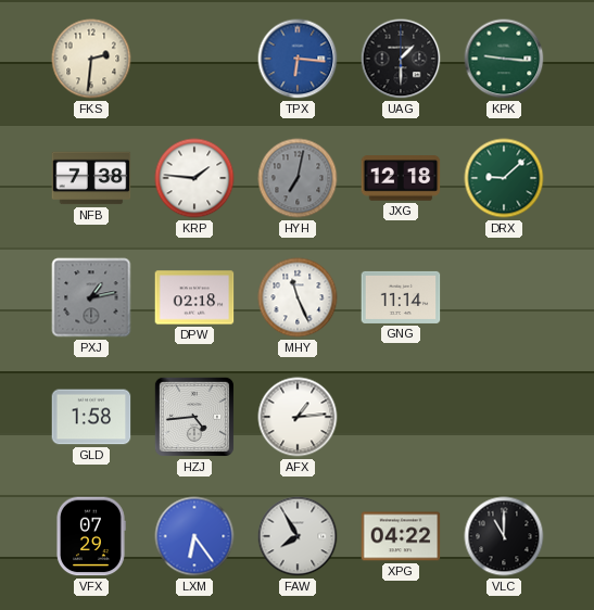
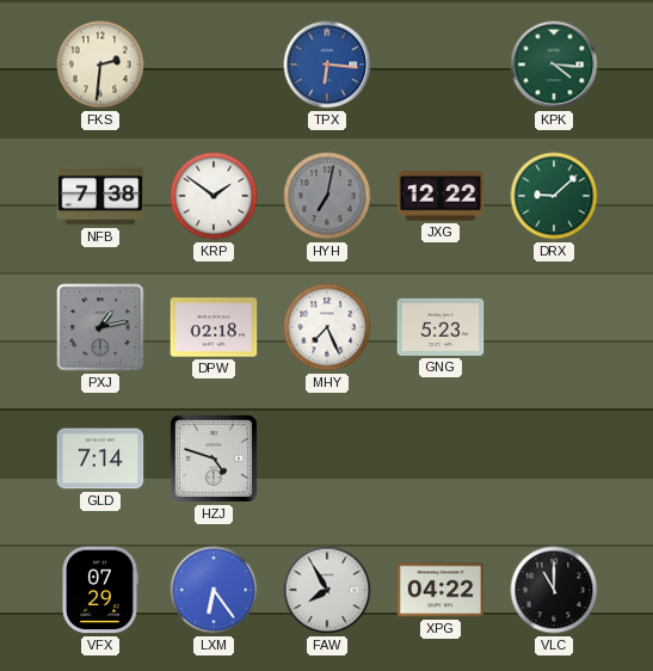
UAG: 1:30 -> none (401, 59)
KPK: 9:16 -> 4:16 (554, 64)
KRP: 1:46 -> 1:51 (214, 196)
JXG: 12:18 -> 12:22 (441, 196)
MHY: 11:26 -> 7:26 (327, 327)
GNG: 11:14 -> 5:23 (441, 327)
GLD: 1:58 -> 7:14 (100, 458)
HZJ: 4:44 -> 4:48 (214, 458)
AFX: 1:14 -> none (298, 417)
